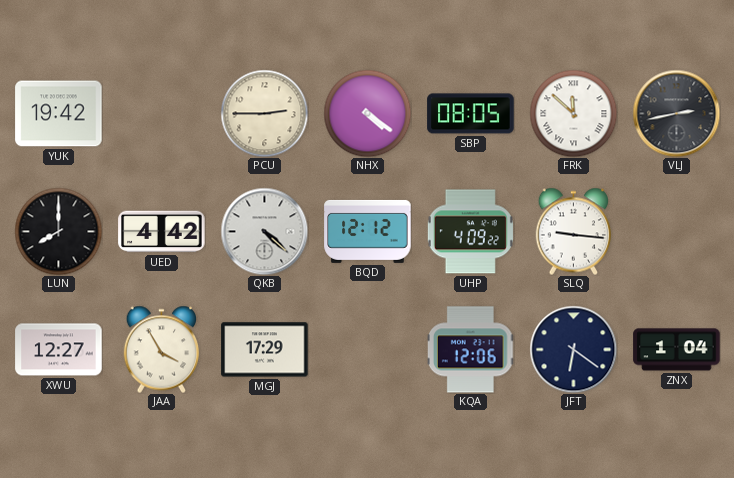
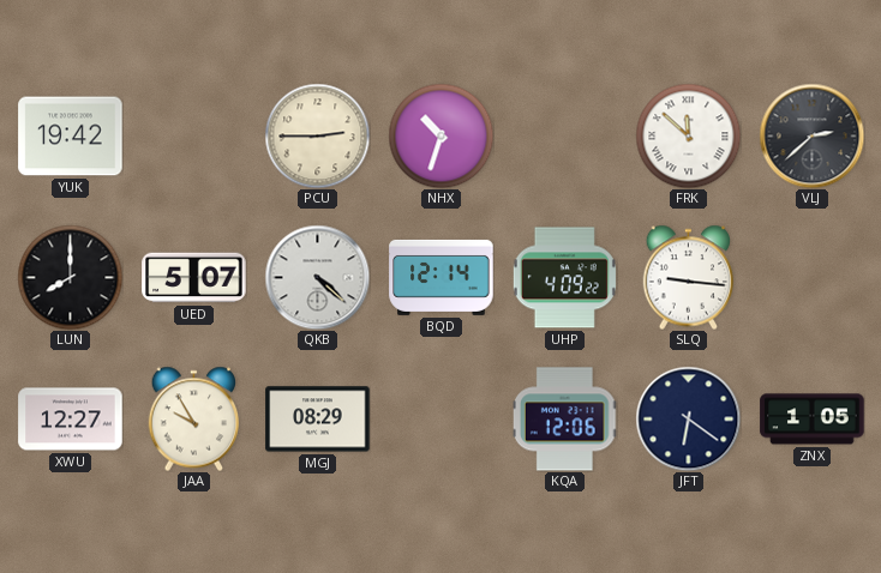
NHX: 4:21 -> 10:33 (440, 135)
SBP: 08:05 -> none (471, 114)
VLJ: 2:43 -> 2:38 (811, 135)
UED: 4:42 -> 5:07 (194, 278)
BQD: 12:12 -> 12:14 (442, 277)
JAA: 3:55 -> 9:55 (194, 418)
MGJ: 17:29 -> 08:29 (318, 420)
ZNX: 1:04 -> 1:05 (813, 420)
